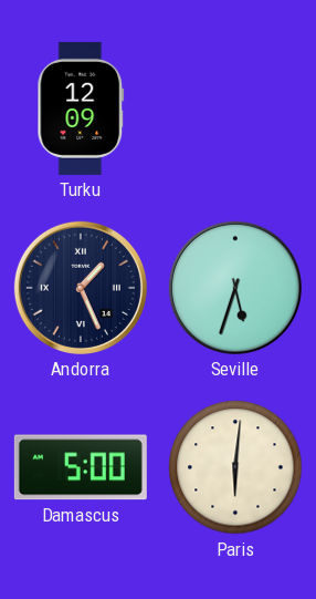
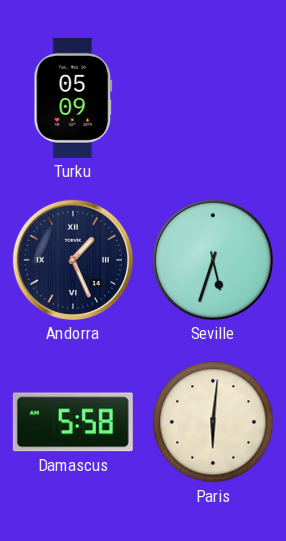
Turku: 12:09 -> 05:09 (73, 98)
Damascus: 5:00 -> 5:58 (73, 422)
